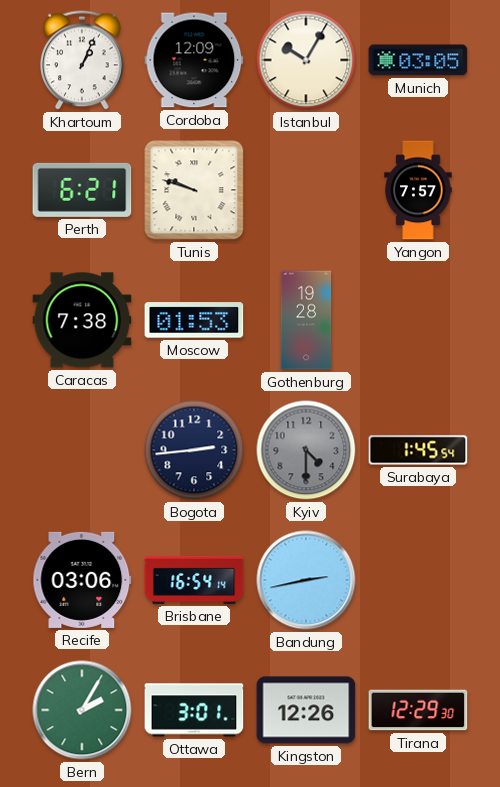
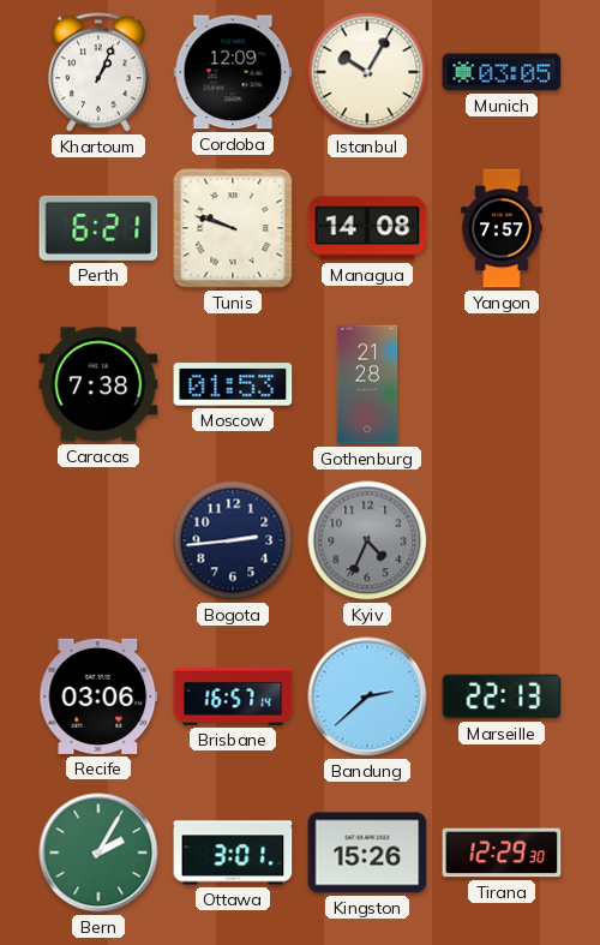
Managua: none -> 14:08 (367, 228)
Gothenburg: 19:28 -> 21:28 (367, 384)
Kyiv: 4:30 -> 4:34 (367, 540)
Surabaya: 1:45 -> none (418, 450)
Brisbane: 16:54 -> 16:57 (233, 696)
Bandung: 2:43 -> 2:38 (367, 696)
Marseille: none -> 22:13 (502, 696)
Kingston: 12:26 -> 15:26 (367, 853)
